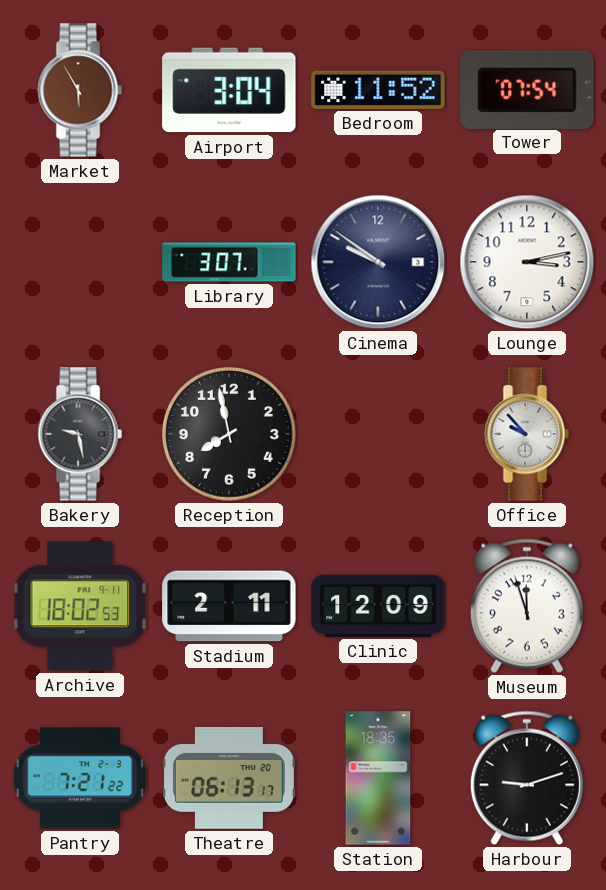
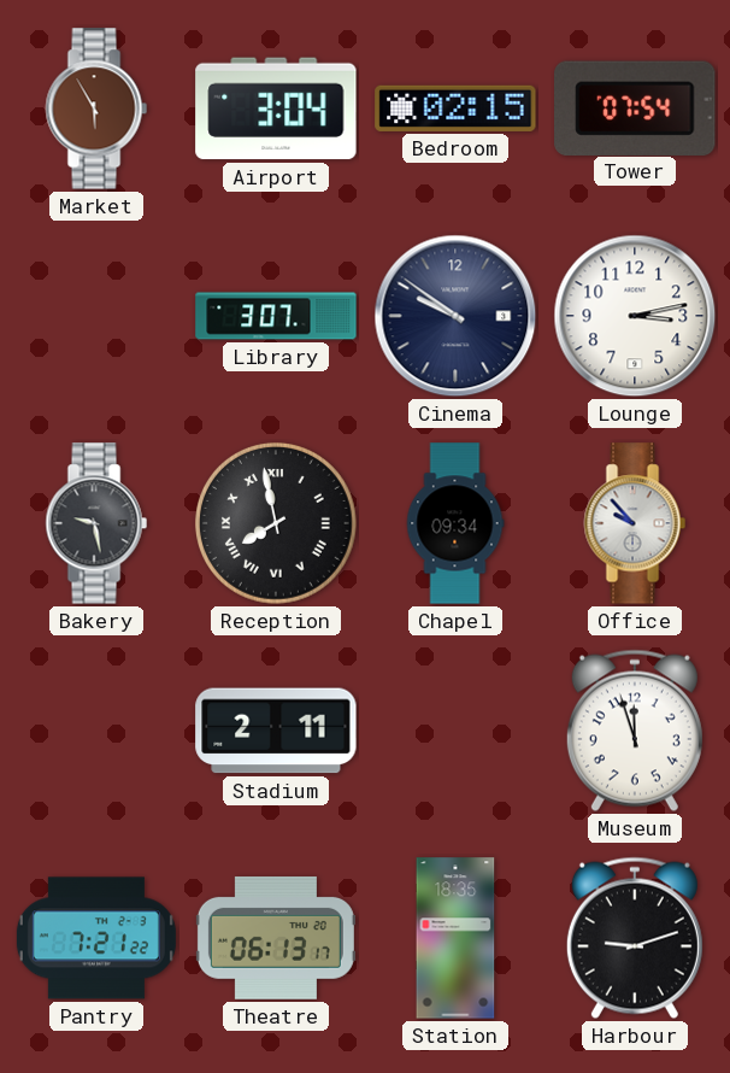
Bedroom: 11:52 -> 02:15 (455, 109)
Reception numerals: Arabic -> Roman (276, 523)
Chapel: none -> 09:34 (455, 523)
Archive: 18:02 -> none (80, 606)
Clinic: 12:09 -> none (378, 606)
